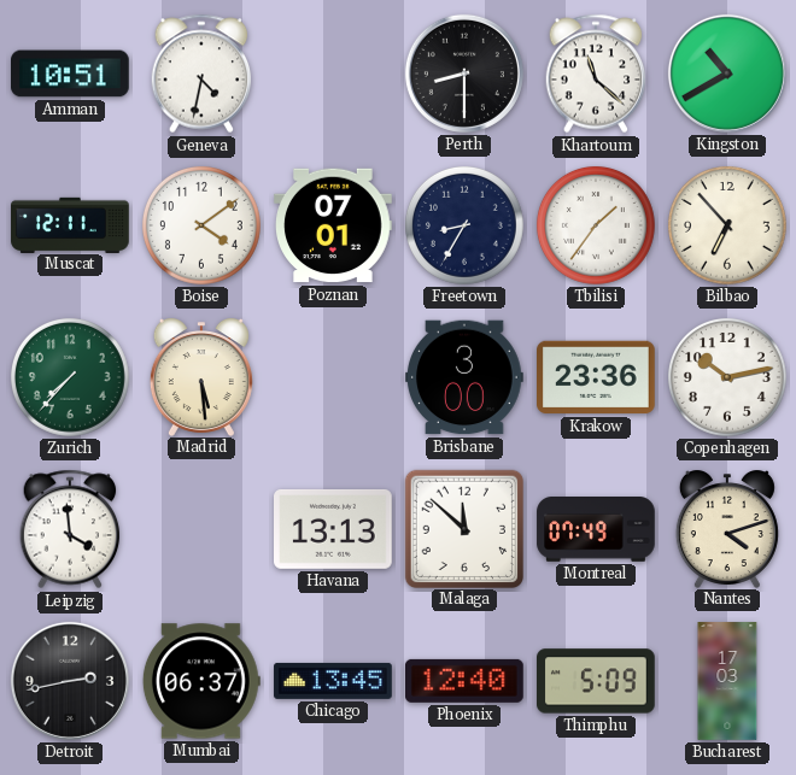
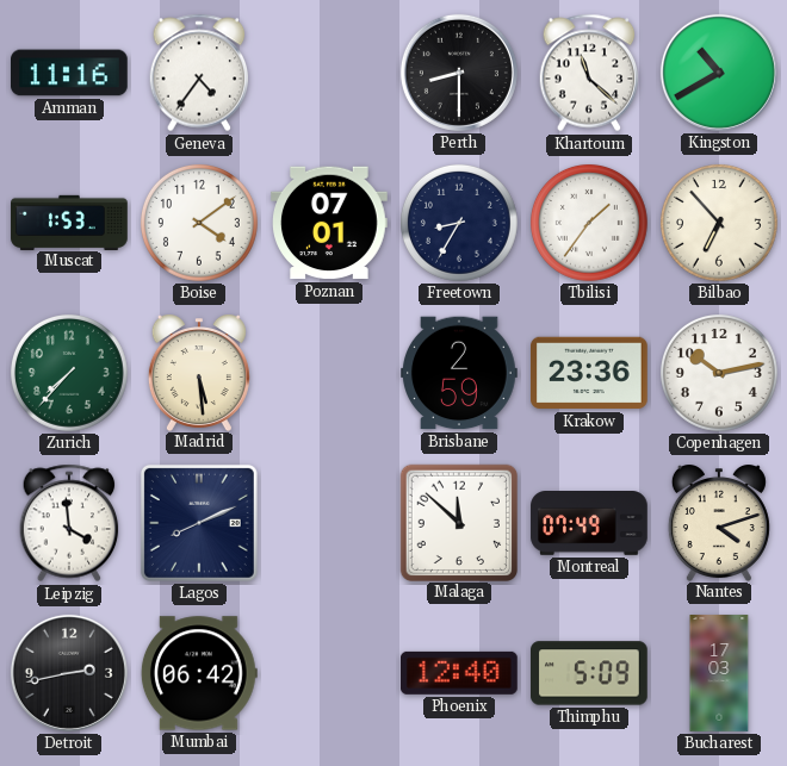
Amman: 10:51 -> 11:16 (70, 73)
Geneva: 4:32 -> 4:36 (199, 73)
Muscat: 12:11 -> 1:53 (69, 222)
Brisbane: 3:00 -> 2:59 (459, 373)
Lagos: none -> 8:11 (199, 523)
Havana: 13:13 -> none (334, 529)
Mumbai: 06:37 -> 06:42 (199, 673)
Chicago: 13:45 -> none (333, 681)
